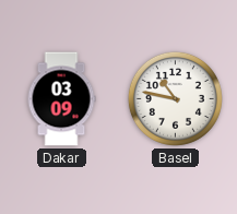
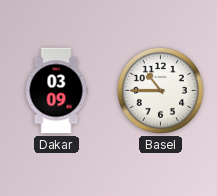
Basel: 10:47 -> 10:45 (160, 90)
